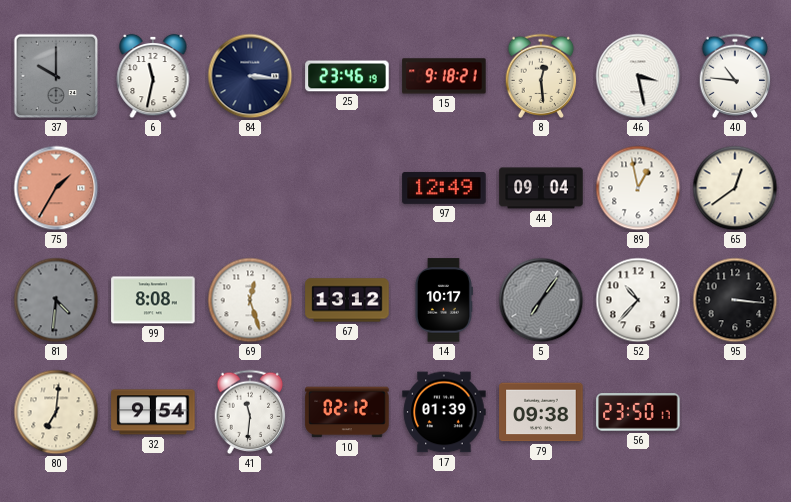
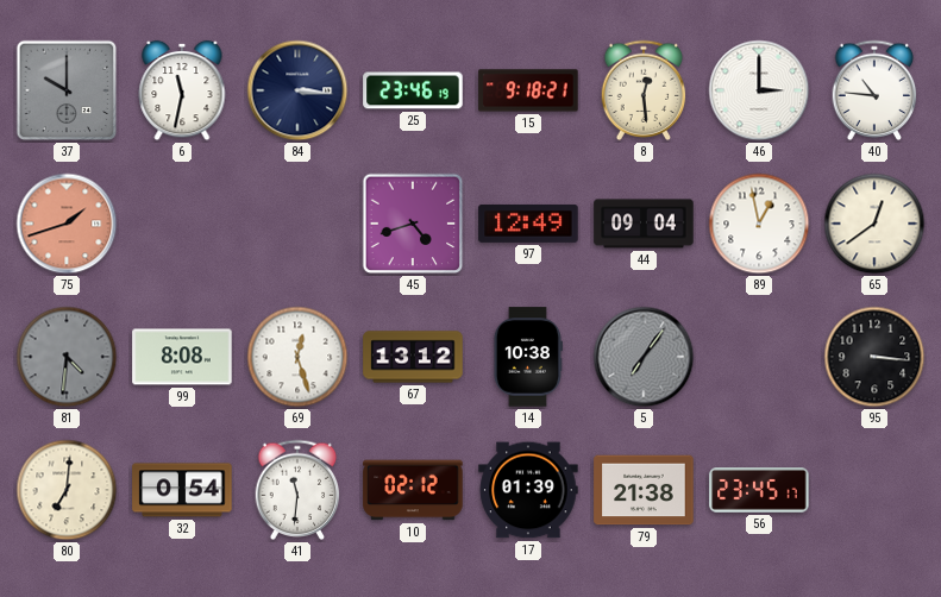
46: 3:28 -> 3:00 (759, 90)
75: 1:35 -> 1:42 (67, 224)
45: none -> 4:42 (413, 224)
14: 10:17 -> 10:38 (527, 357)
52: 10:37 -> none (638, 300)
32: 9:54 -> 0:54 (182, 490)
79: 09:38 -> 21:38 (644, 490)
56: 23:50 -> 23:45 (759, 490)
